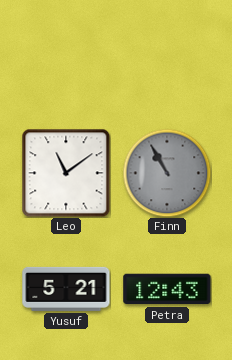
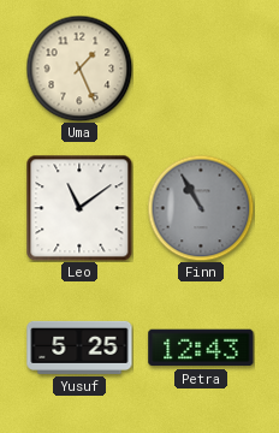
Uma: none -> 1:26 (79, 69)
Yusuf: 5:21 -> 5:25 (79, 348)
